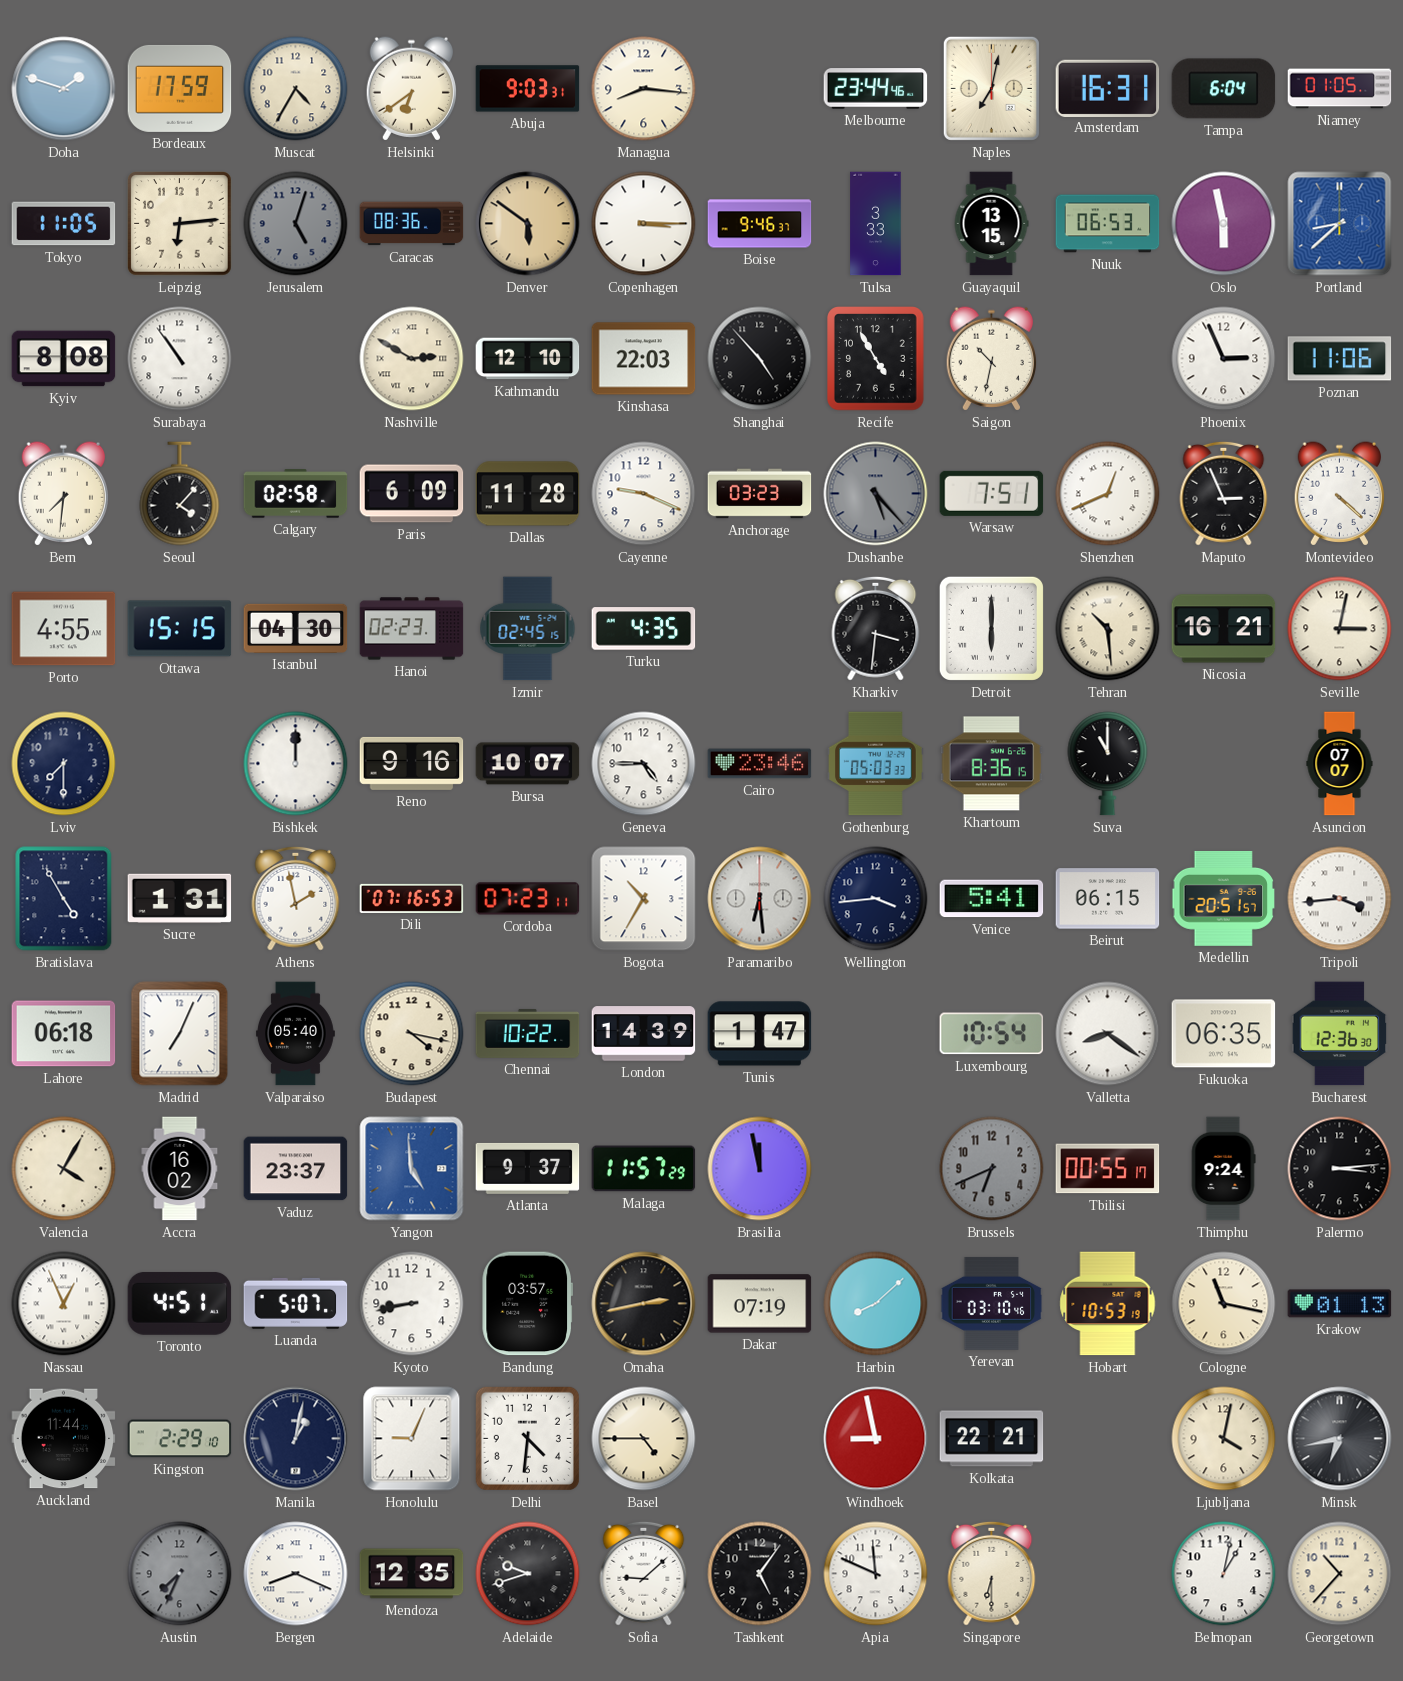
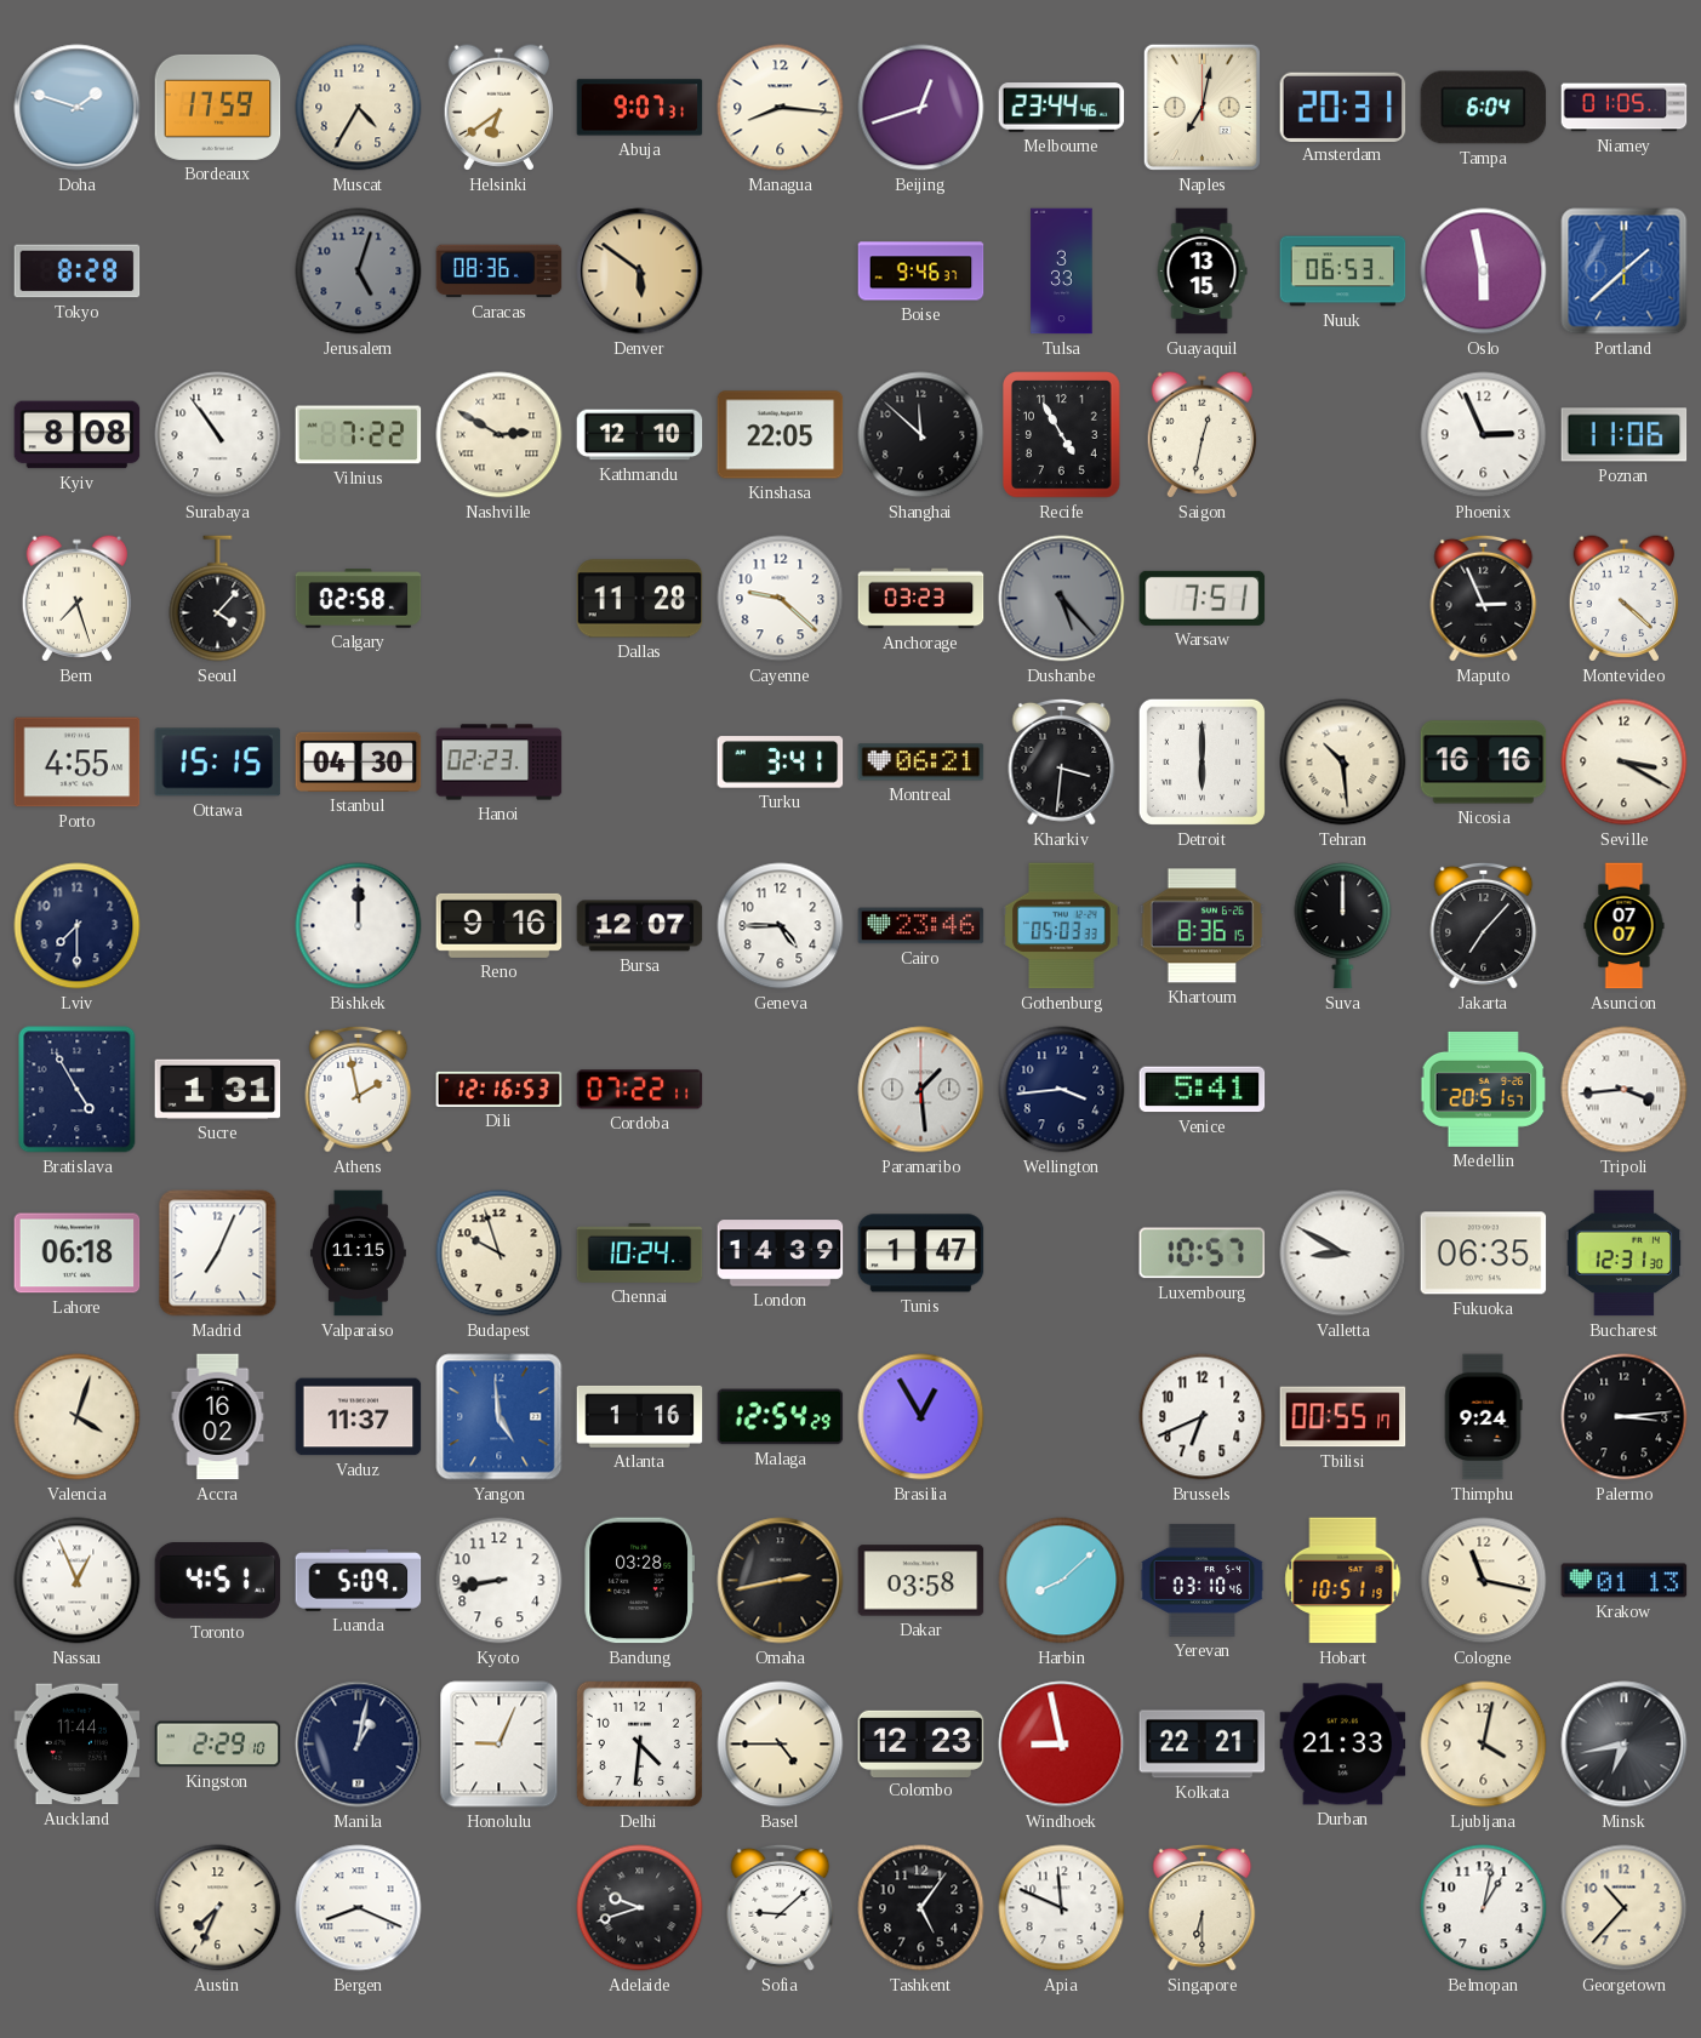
Abuja: 9:03 -> 9:07 (640, 108)
Beijing: none -> 12:42 (921, 108)
Amsterdam: 16:31 -> 20:31 (1343, 107)
Tokyo: 11:05 -> 8:28 (78, 272)
Leipzig: 6:14 -> none (180, 224)
Copenhagen: 3:15 -> none (644, 224)
Portland: 8:38 -> 1:38 (1625, 272)
Vilnius: none -> 7:22 (359, 435)
Kinshasa: 22:03 -> 22:05 (781, 435)
Shanghai: 4:53 -> 11:52 (921, 435)
Saigon: 10:32 -> 12:32 (1201, 435)
Bern: 7:31 -> 7:27 (76, 599)
Paris: 6:09 -> none (412, 494)
Cayenne: 9:19 -> 9:22 (781, 599)
Shenzhen: 12:41 -> none (1108, 494)
Izmir: 02:45 -> none (528, 629)
Turku: 4:35 -> 3:41 (781, 763)
Montreal: none -> 06:21 (921, 763)
Nicosia: 16:21 -> 16:16 (1484, 763)
Seville: 3:02 -> 3:20 (1625, 763)
Bursa: 10:07 -> 12:07 (640, 926)
Suva: 11:00 -> 12:00 (1343, 926)
Jakarta: none -> 7:07 (1484, 925)
Dili: 07:16 -> 12:16 (500, 1089)
Cordoba: 07:23 -> 07:22 (640, 1090)
Bogota: 10:35 -> none (644, 899)
Paramaribo: 6:29 -> 1:29 (921, 1090)
Beirut: 06:15 -> none (1108, 899)
Valparaiso: 05:40 -> 11:15 (358, 1254)
Budapest: 4:17 -> 9:57 (500, 1254)
Chennai: 10:22 -> 10:24 (640, 1252)
Luxembourg: 10:54 -> 10:57 (1203, 1254)
Valletta: 8:21 -> 8:50 (1343, 1254)
Bucharest: 12:36 -> 12:31 (1625, 1254)
Valencia: 4:05 -> 4:03 (78, 1417)
Vaduz: 23:37 -> 11:37 (359, 1417)
Atlanta: 9:37 -> 1:16 (640, 1416)
Malaga: 11:57 -> 12:54 (781, 1417)
Brasilia: 11:58 -> 12:55 (921, 1417)
Brussels dial: grey -> white (1203, 1417)
Luanda: 5:07 -> 5:09 (359, 1580)
Bandung: 03:57 -> 03:28 (639, 1581)
Dakar: 07:19 -> 03:58 (921, 1581)
Hobart: 10:53 -> 10:51 (1343, 1581)
Colombo: none -> 12:23 (921, 1743)
Durban: none -> 21:33 (1343, 1745)
Austin dial: grey -> cream (218, 1908)
Mendoza: 12:35 -> none (412, 1574)
